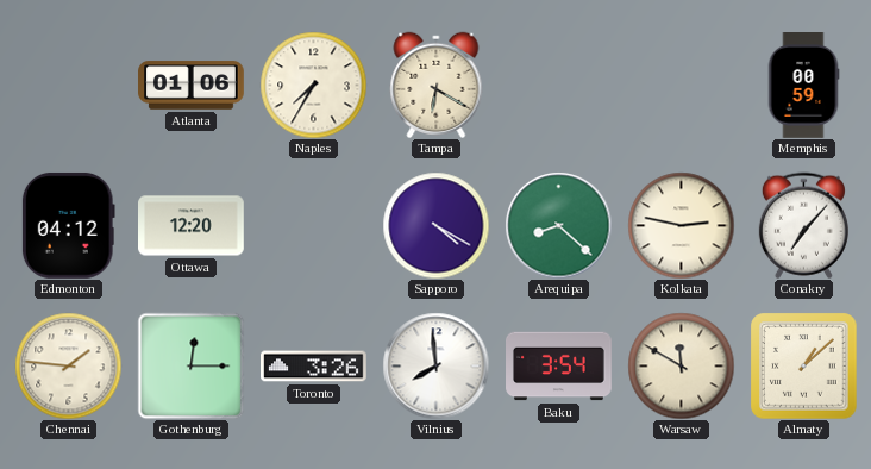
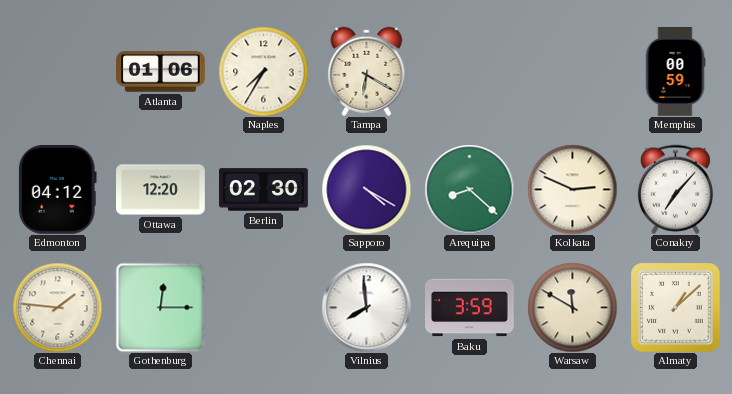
Berlin: none -> 02:30 (264, 190)
Kolkata: 2:47 -> 2:49 (572, 189)
Toronto: 3:26 -> none (314, 367)
Baku: 3:54 -> 3:59 (470, 308)
